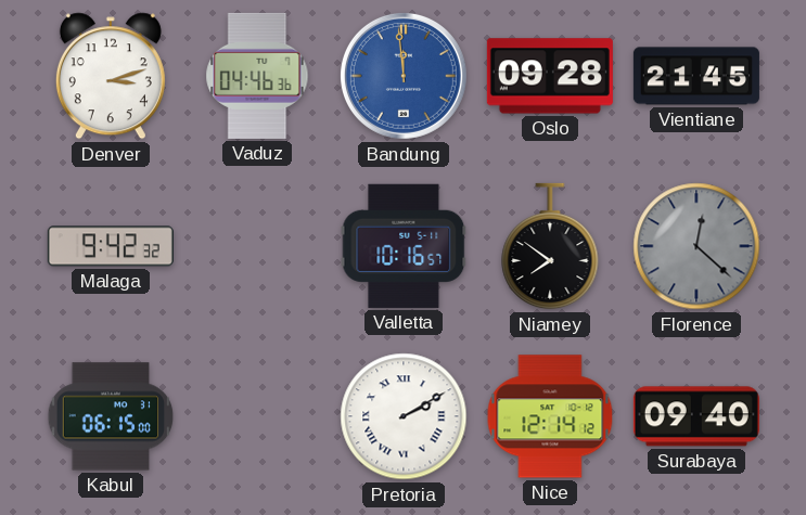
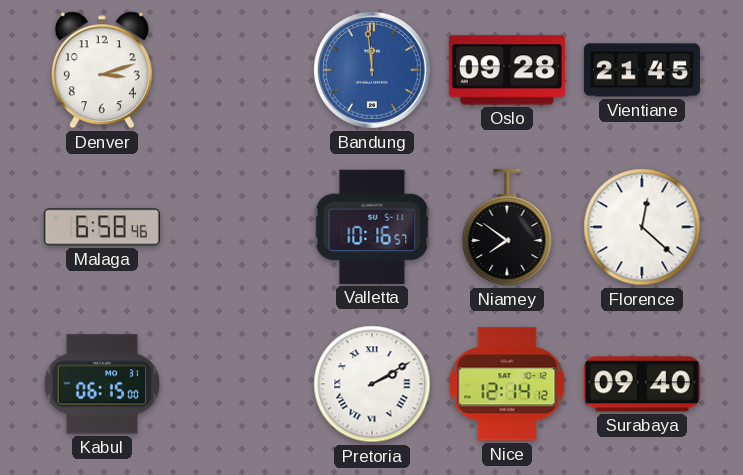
Vaduz: 04:46 -> none (257, 76)
Malaga: 9:42 -> 6:58 (102, 227)
Florence dial: grey -> white (642, 227)
